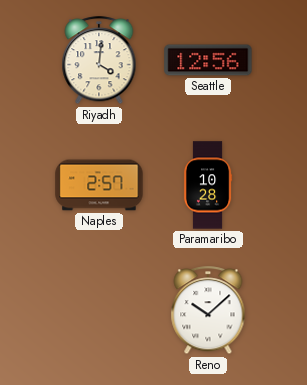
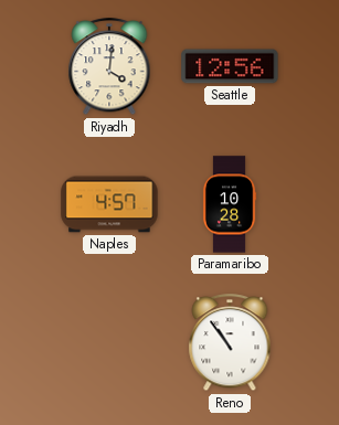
Naples: 2:57 -> 4:57 (109, 204)
Reno: 10:08 -> 10:54 (230, 343)
